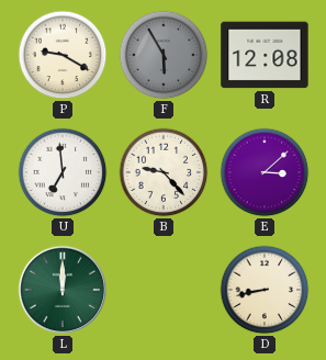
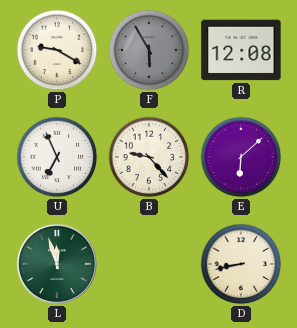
U: 6:59 -> 6:56 (57, 157)
E: 3:08 -> 6:08 (241, 157)
L: 12:00 -> 11:57 (57, 264)
